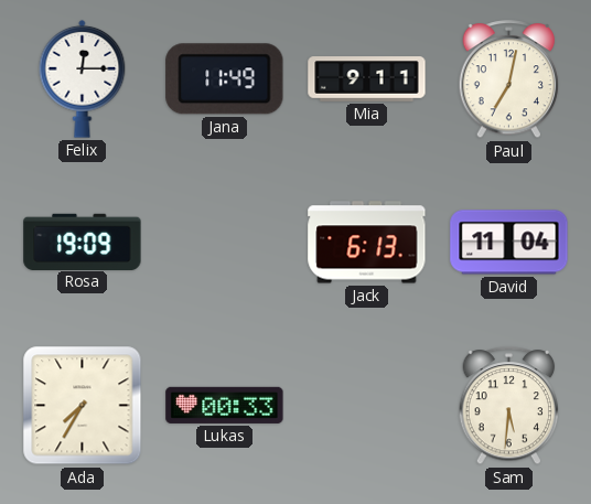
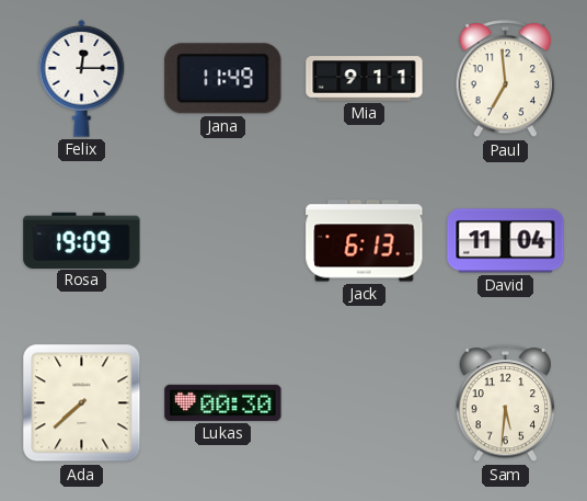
Paul: 7:02 -> 6:59 (506, 79)
Ada: 7:35 -> 7:38 (82, 403)
Lukas: 00:33 -> 00:30 (223, 402)
